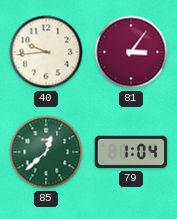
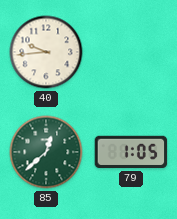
81: 3:06 -> none (131, 52)
79: 1:04 -> 1:05 (131, 152)
